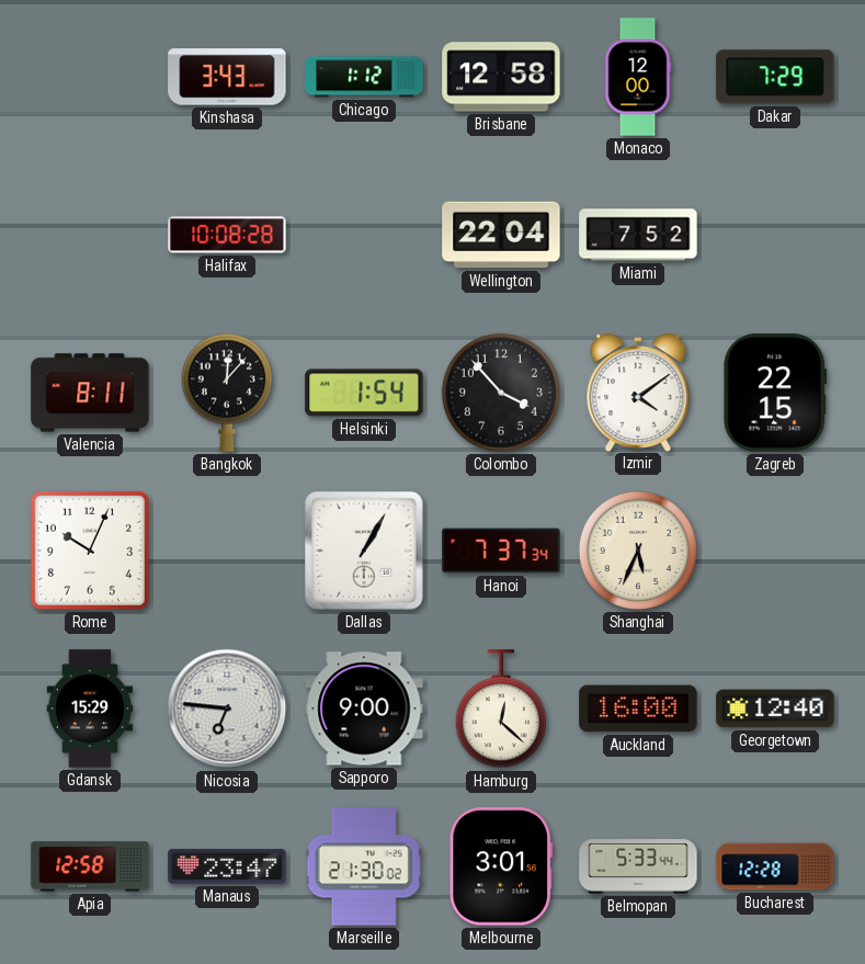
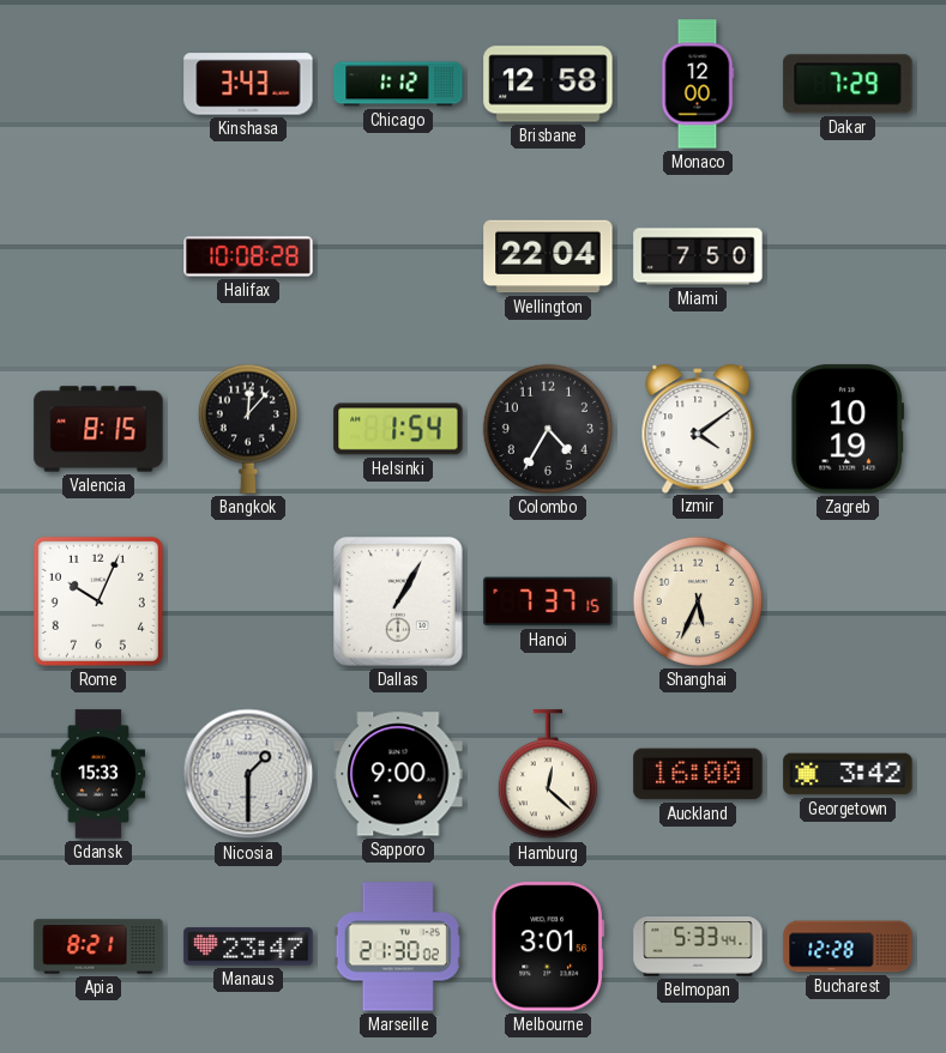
Miami: 7:52 -> 7:50 (698, 256)
Valencia: 8:11 -> 8:15 (98, 429)
Colombo: 3:53 -> 4:35 (548, 429)
Zagreb: 22:15 -> 10:19 (848, 429)
Hanoi: 7:37:34 -> 7:37:15 (548, 601)
Gdansk: 15:29 -> 15:33 (98, 774)
Nicosia: 6:46 -> 1:30 (248, 774)
Georgetown: 12:40 -> 3:42 (848, 774)
Apia: 12:58 -> 8:21 (98, 946)
